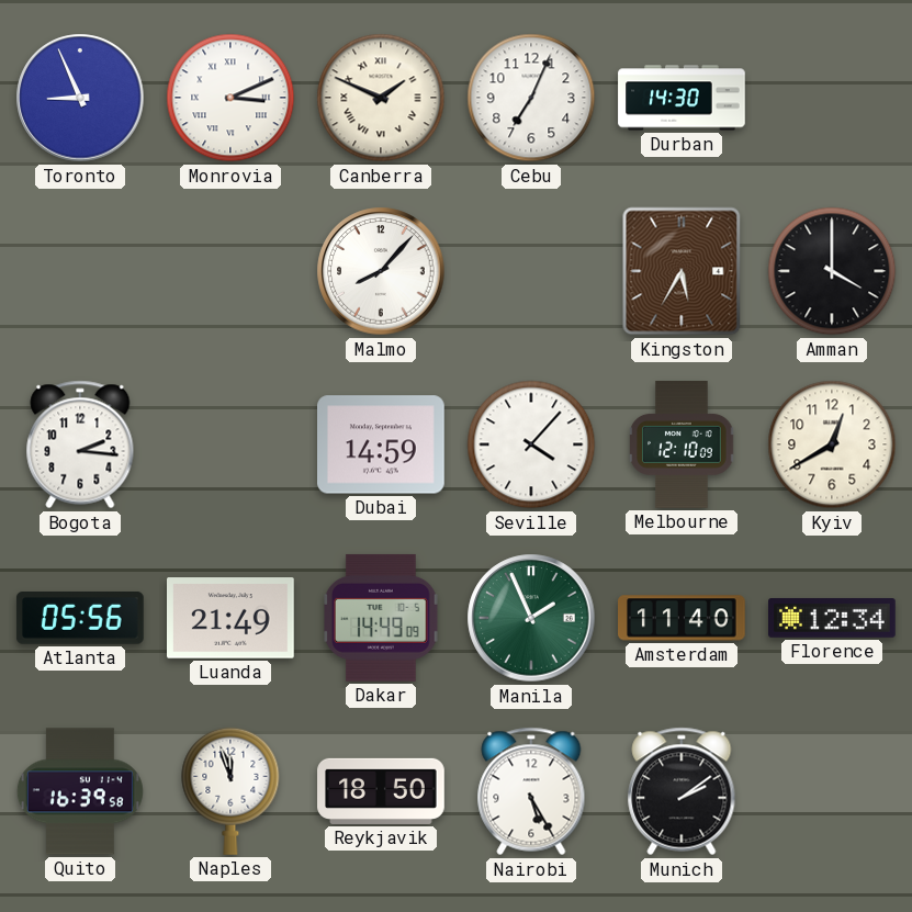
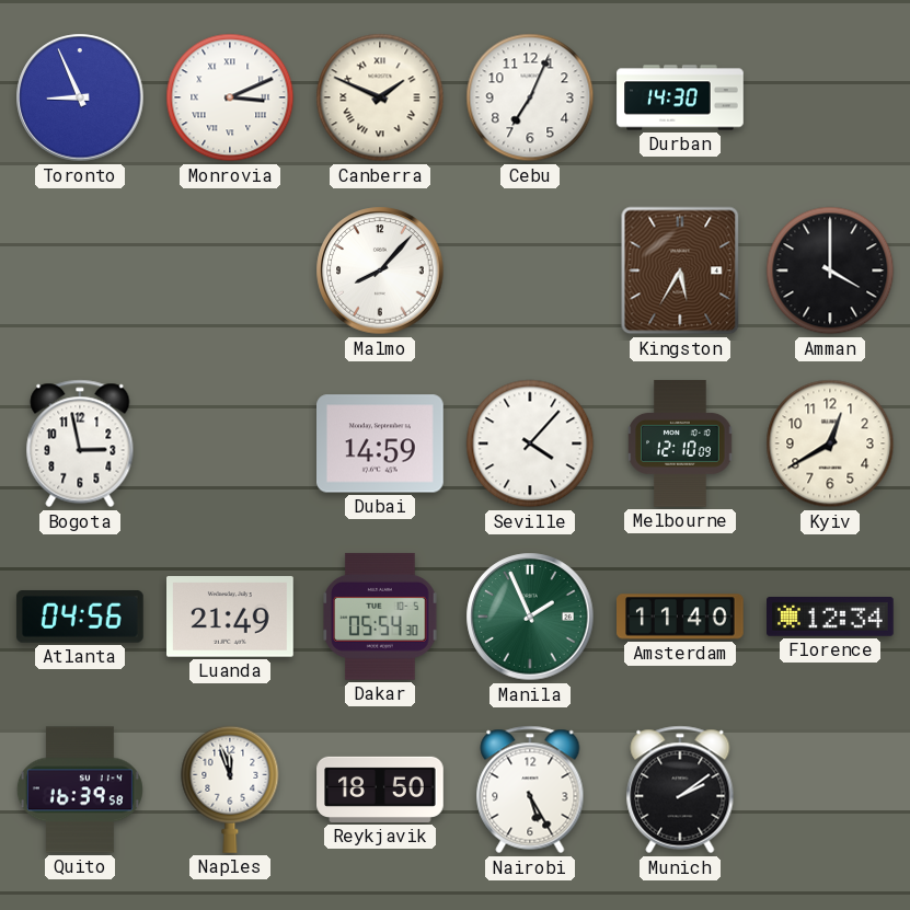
Bogota: 2:16 -> 2:58 (80, 444)
Atlanta: 05:56 -> 04:56 (80, 618)
Dakar: 14:49 -> 05:54 (381, 617)
